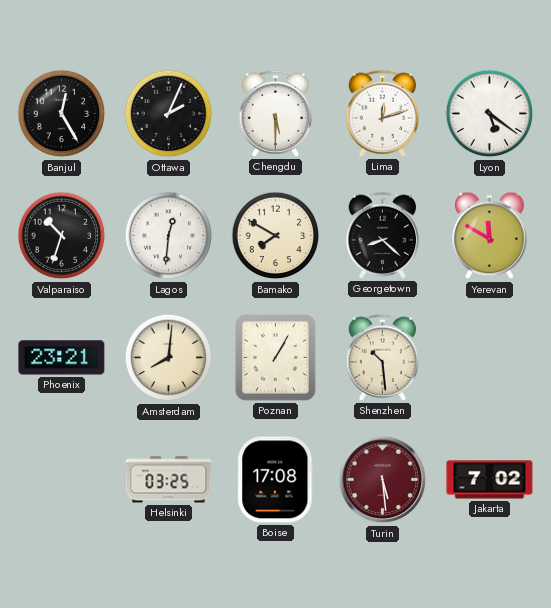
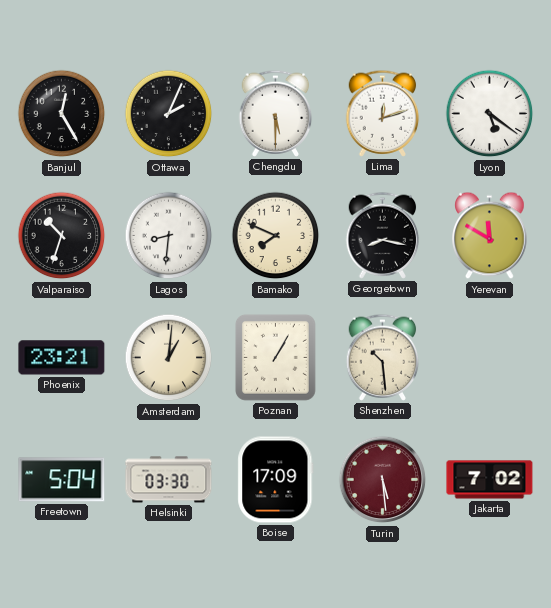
Lagos: 12:31 -> 8:31 (169, 236)
Bamako: 7:50 -> 7:49 (276, 236)
Georgetown: 8:22 -> 8:17 (383, 235)
Amsterdam: 8:01 -> 1:01 (169, 358)
Freetown: none -> 5:04 (62, 480)
Helsinki: 03:25 -> 03:30 (169, 480)
Boise: 17:08 -> 17:09 (276, 480)
